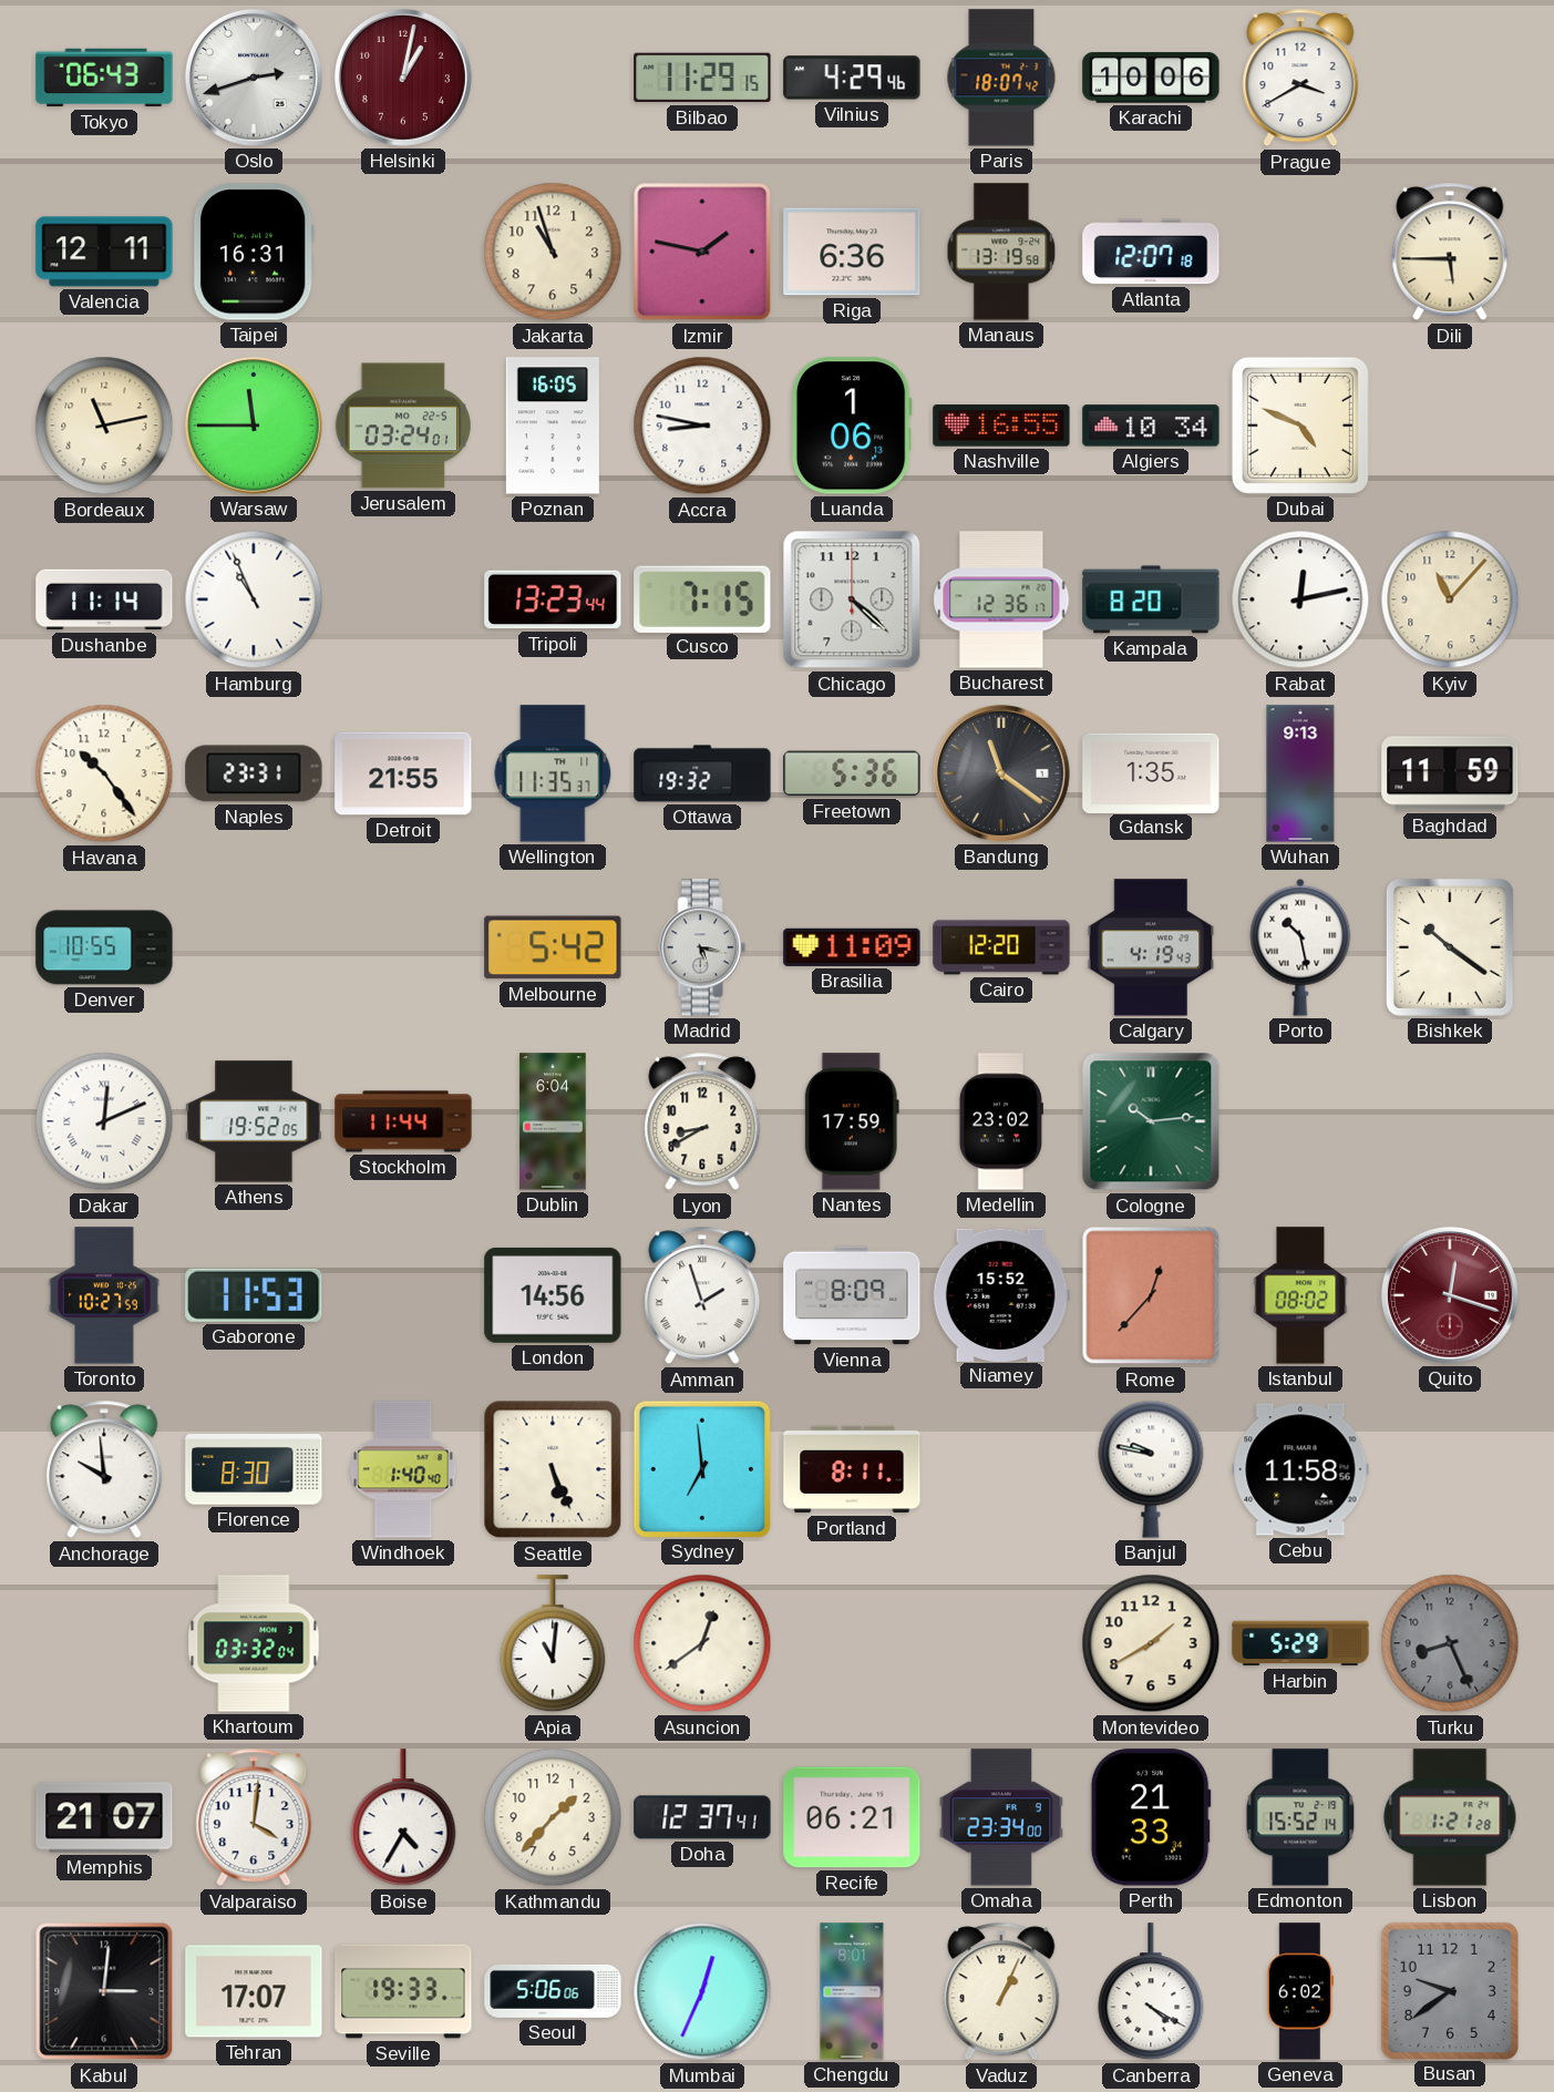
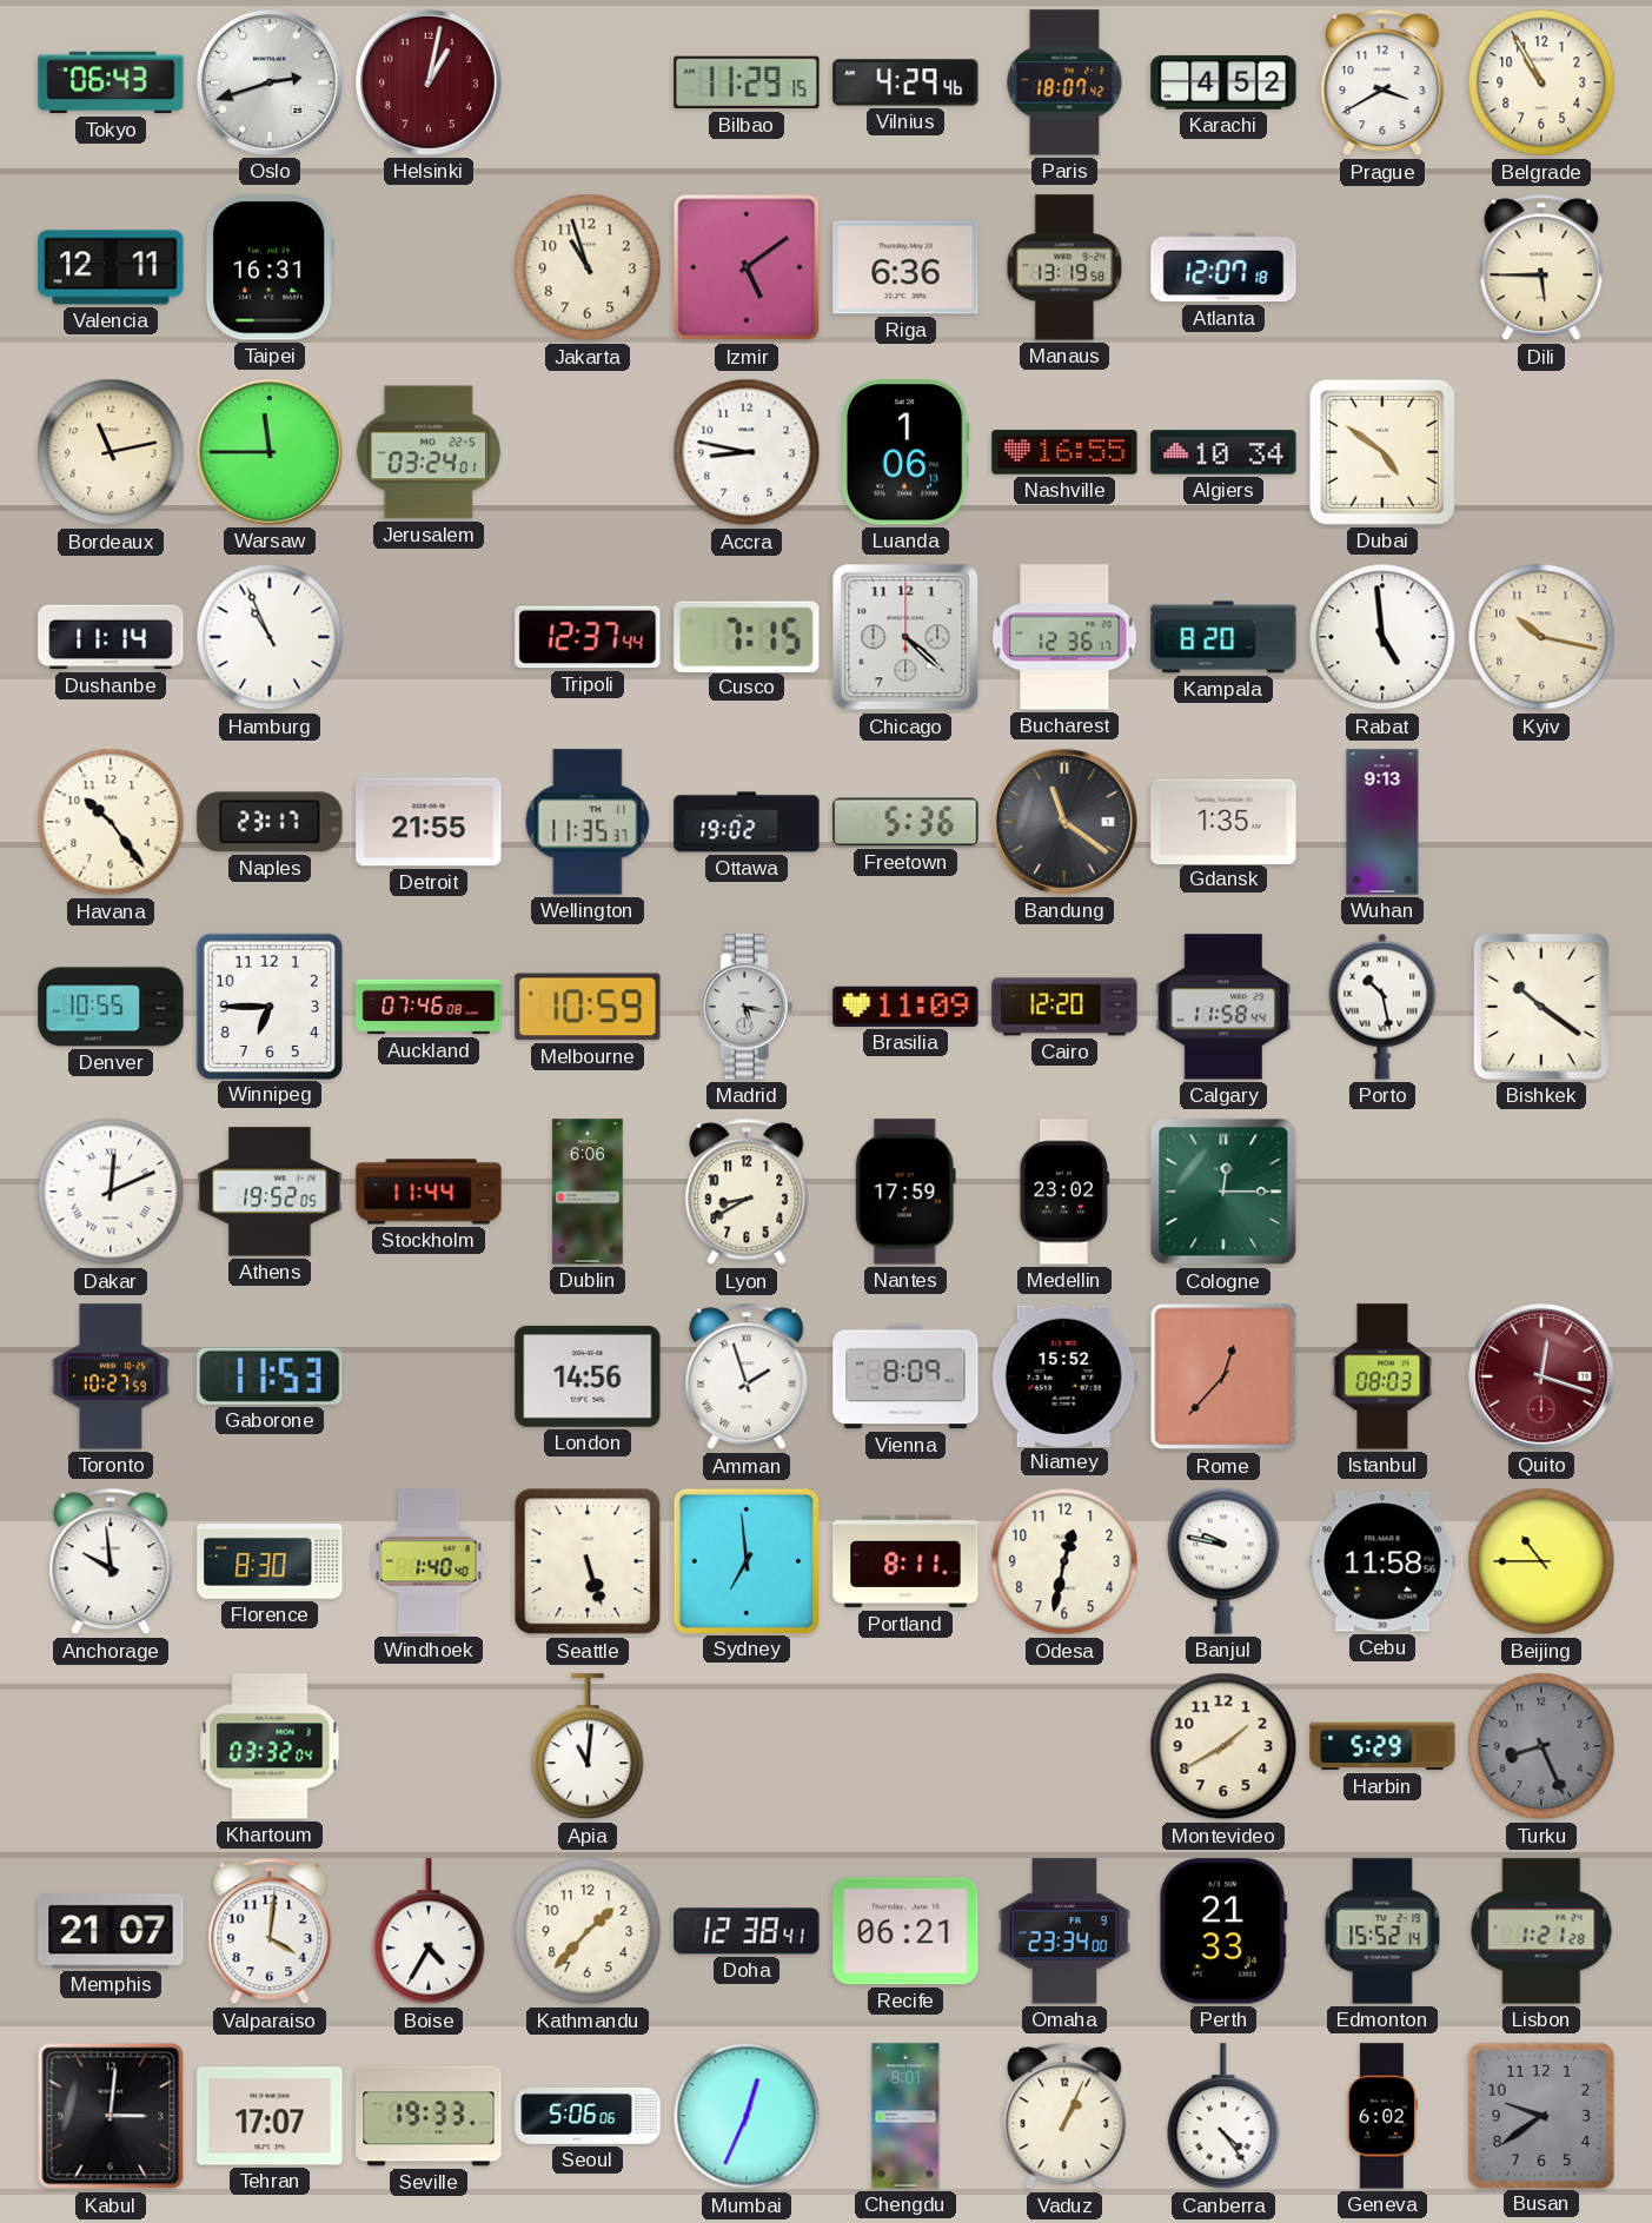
Karachi: 10:06 -> 4:52 (1223, 82)
Belgrade: none -> 10:55 (1541, 82)
Izmir: 1:47 -> 5:09 (747, 267)
Poznan: 16:05 -> none (553, 425)
Dubai: 4:49 -> 4:51 (1382, 452)
Tripoli: 13:23 -> 12:37 (588, 637)
Rabat: 12:13 -> 4:59 (1382, 637)
Kyiv: 11:07 -> 10:17 (1541, 637)
Naples: 23:31 -> 23:17 (270, 822)
Ottawa: 19:32 -> 19:02 (747, 822)
Baghdad: 11:59 -> none (1450, 773)
Winnipeg: none -> 6:45 (268, 1006)
Auckland: none -> 07:46 (429, 1007)
Melbourne: 5:42 -> 10:59 (588, 1007)
Calgary: 4:19 -> 11:58 (1223, 1007)
Dublin: 6:04 -> 6:06 (588, 1192)
Cologne: 10:14 -> 12:15 (1223, 1192)
Istanbul: 08:02 -> 08:03 (1382, 1376)
Seattle: 5:26 -> 5:27 (588, 1561)
Odesa: none -> 12:32 (1064, 1561)
Beijing: none -> 10:45 (1541, 1561)
Asuncion: 12:39 -> none (702, 1643)
Doha: 12:37 -> 12:38 (747, 1931)
Canberra: 4:20 -> 4:24 (1223, 2117)
